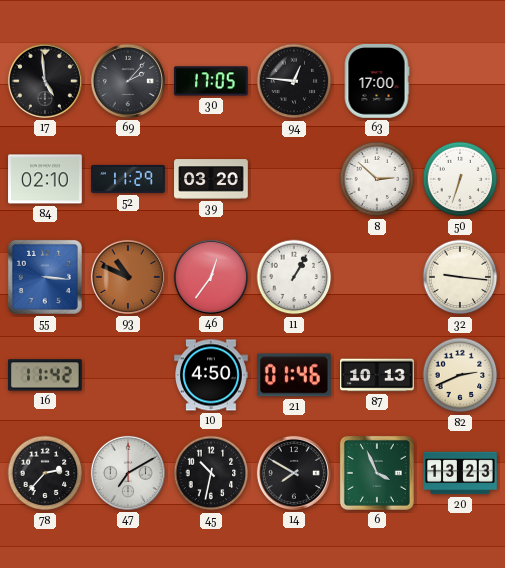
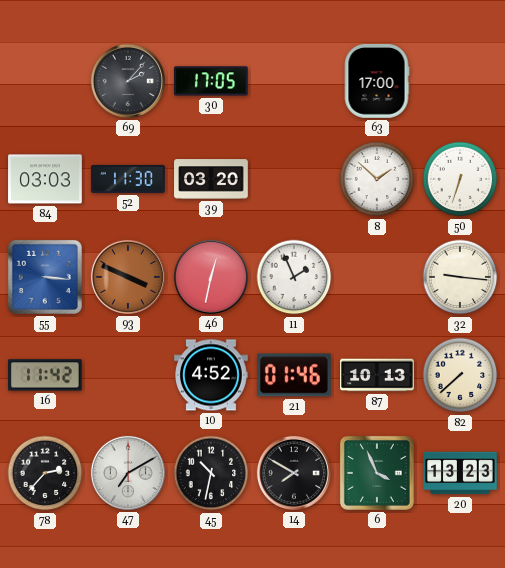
17: 4:59 -> none (45, 81)
94: 12:46 -> none (294, 81)
84: 02:10 -> 03:03 (45, 179)
52: 11:29 -> 11:30 (128, 179)
8: 2:52 -> 1:52 (377, 179)
93: 10:49 -> 3:49 (128, 277)
46: 12:36 -> 12:32 (211, 277)
11: 1:05 -> 1:56 (294, 277)
10: 4:50 -> 4:52 (211, 375)
82: 2:41 -> 7:38 (460, 375)
